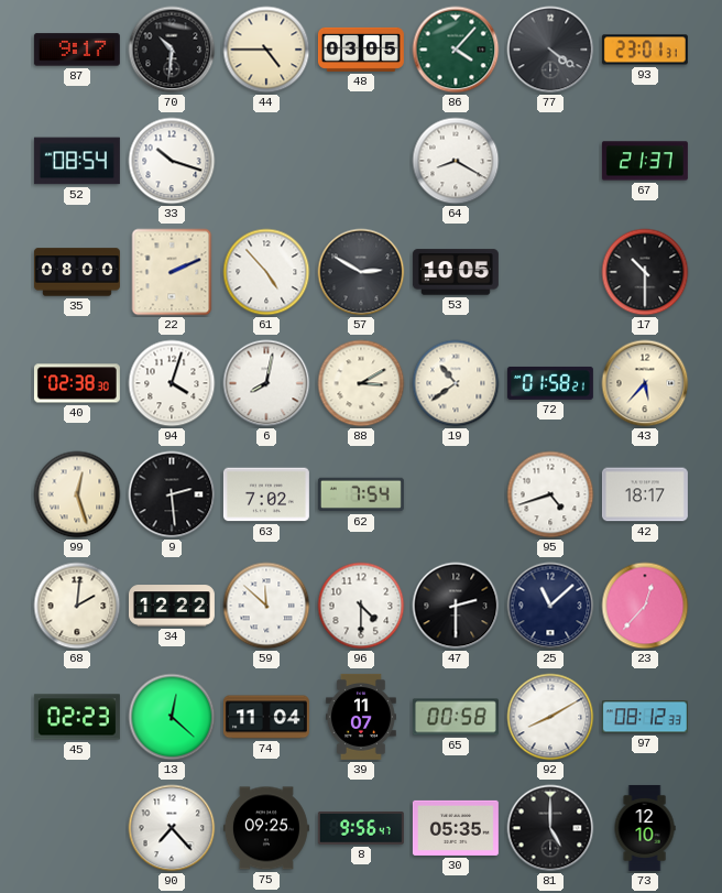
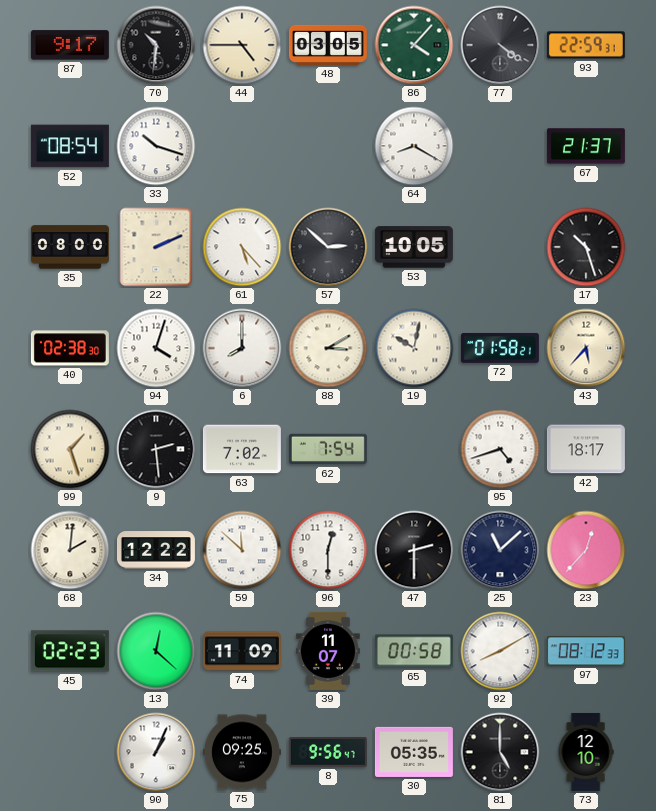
93: 23:01 -> 22:59 (586, 45)
61: 4:53 -> 5:23 (242, 247)
57: 2:50 -> 2:52 (328, 247)
17: 10:30 -> 10:27 (586, 247)
6: 8:02 -> 8:00 (242, 348)
19: 10:39 -> 10:02 (414, 348)
99: 12:27 -> 1:27 (70, 449)
96: 4:30 -> 12:30 (328, 550)
74: 11:04 -> 11:09 (242, 651)
90: 7:23 -> 1:04 (156, 752)
